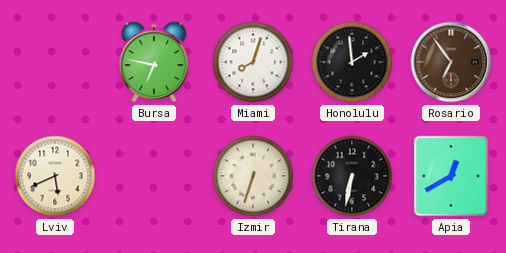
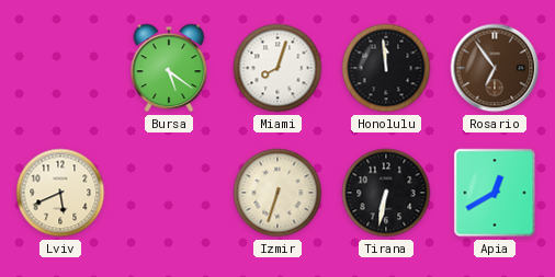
Bursa: 6:47 -> 5:21 (169, 68)
Honolulu: 1:59 -> 11:59 (386, 68)
